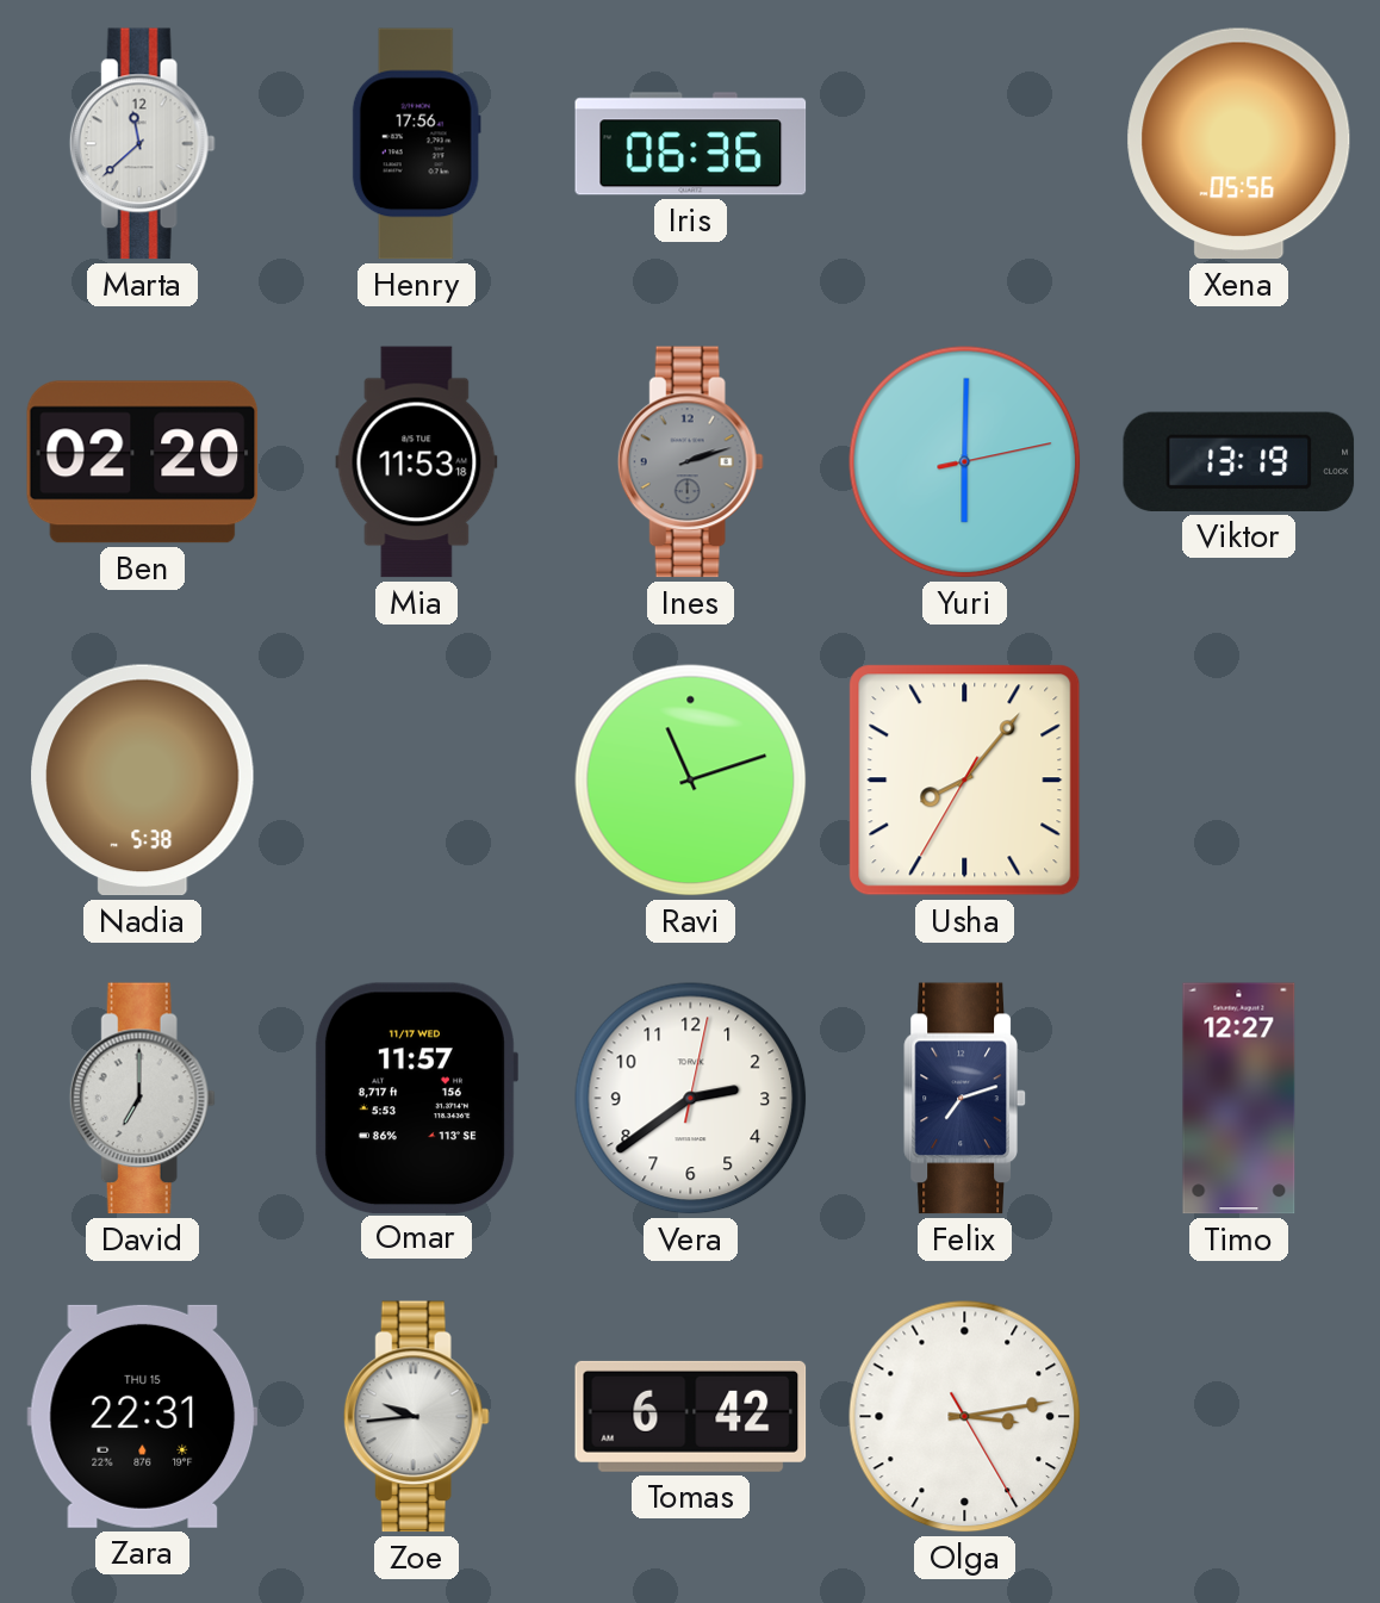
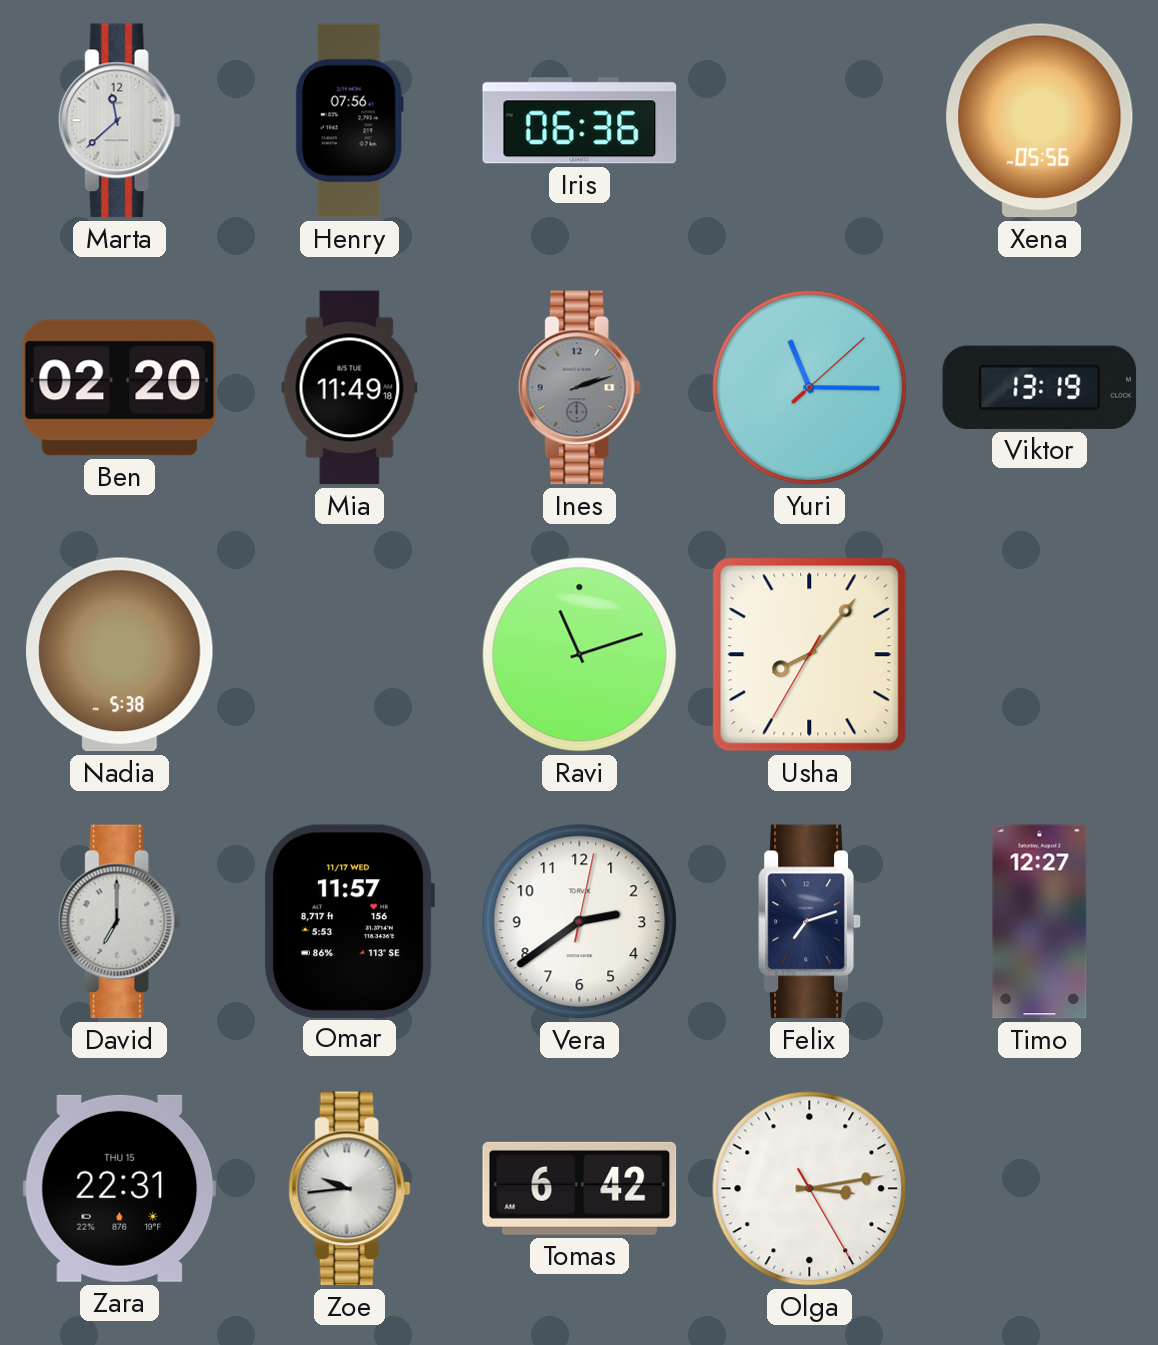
Henry: 17:56 -> 07:56 (349, 121)
Mia: 11:53 -> 11:49 (350, 388)
Yuri: 6:00 -> 11:15 (810, 388)
